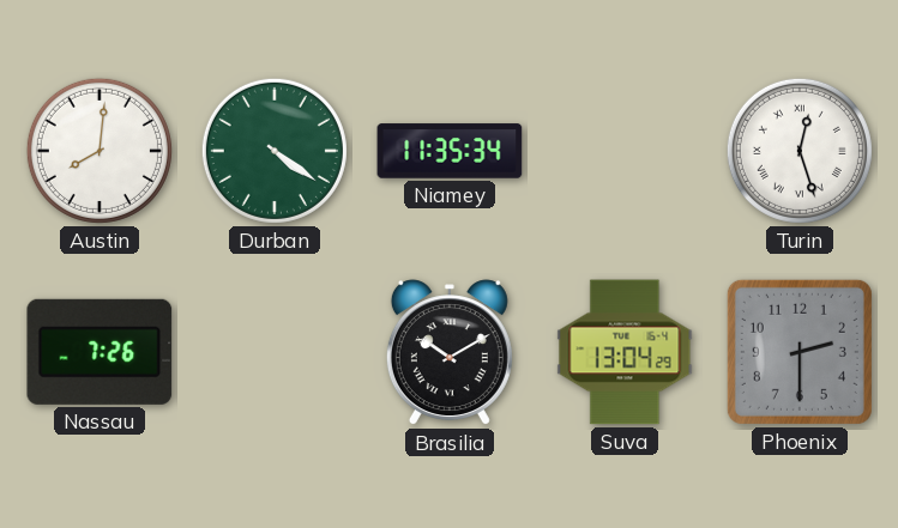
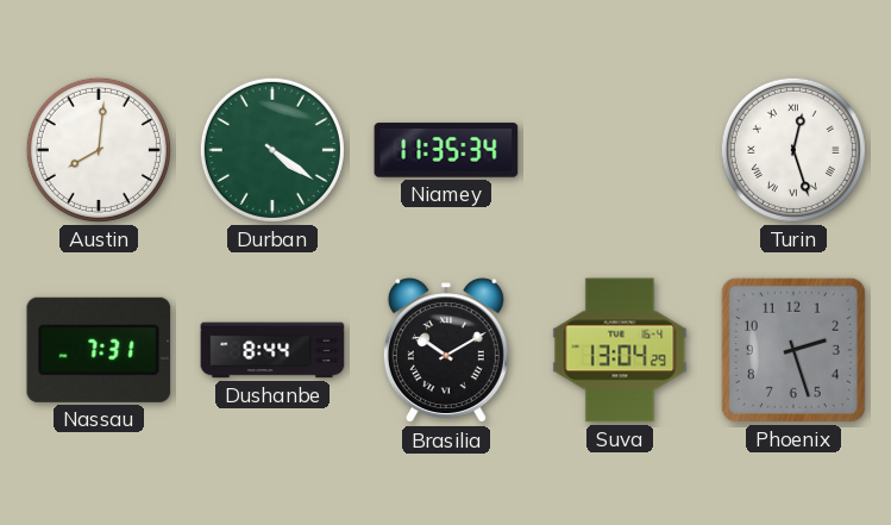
Nassau: 7:26 -> 7:31 (99, 350)
Dushanbe: none -> 8:44 (272, 350)
Phoenix: 2:30 -> 2:27 (793, 350)
